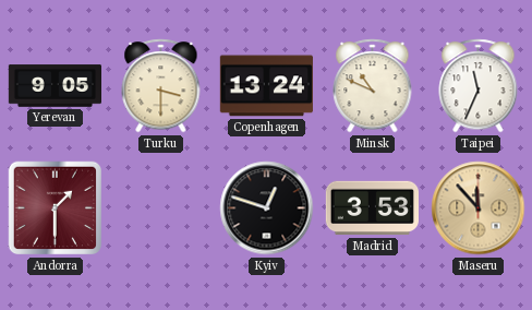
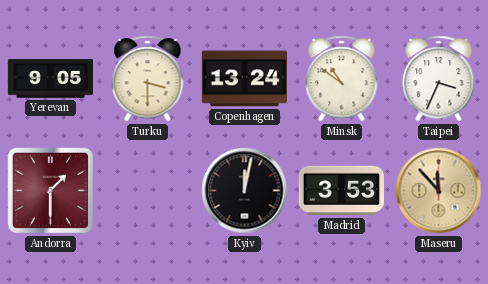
Minsk: 10:49 -> 10:51 (342, 79)
Taipei: 11:34 -> 3:34 (439, 79)
Kyiv: 12:48 -> 12:02 (245, 191)
